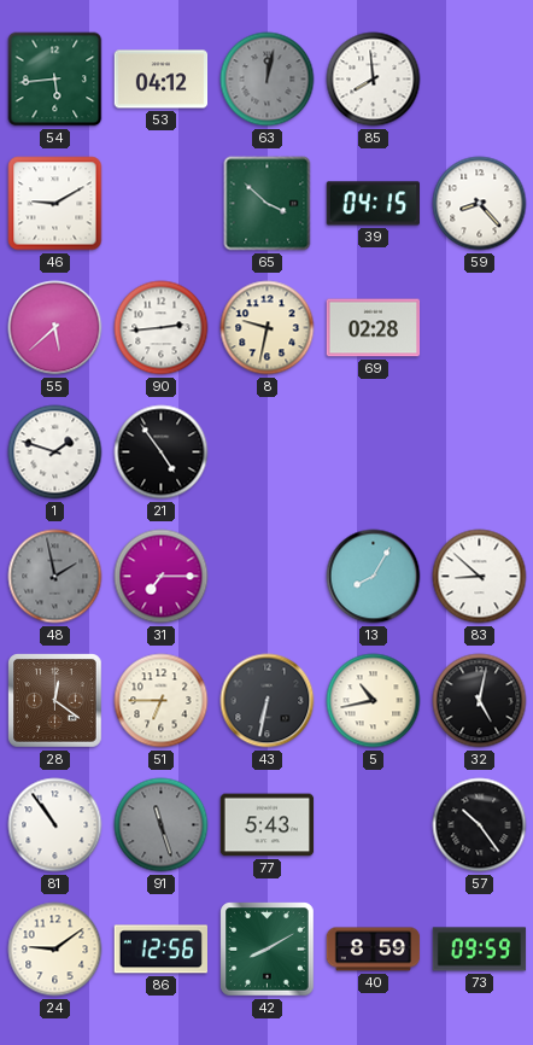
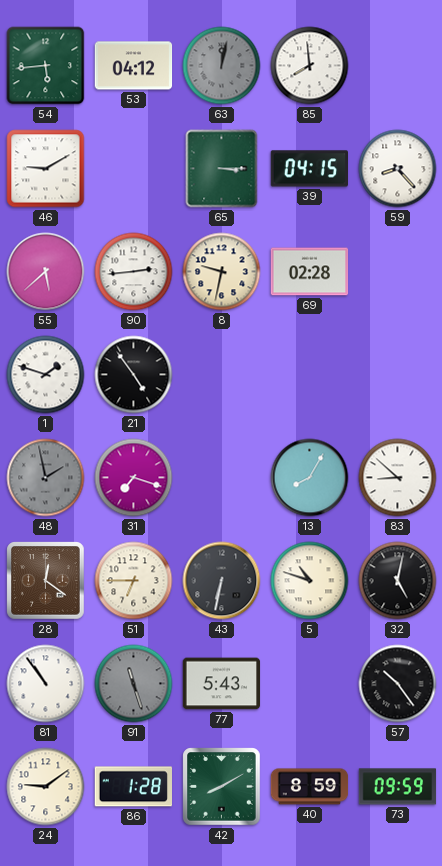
65: 3:52 -> 3:15 (222, 169)
31: 7:15 -> 7:18 (134, 478)
5: 10:43 -> 10:48 (310, 581)
86: 12:56 -> 1:28 (133, 787)
